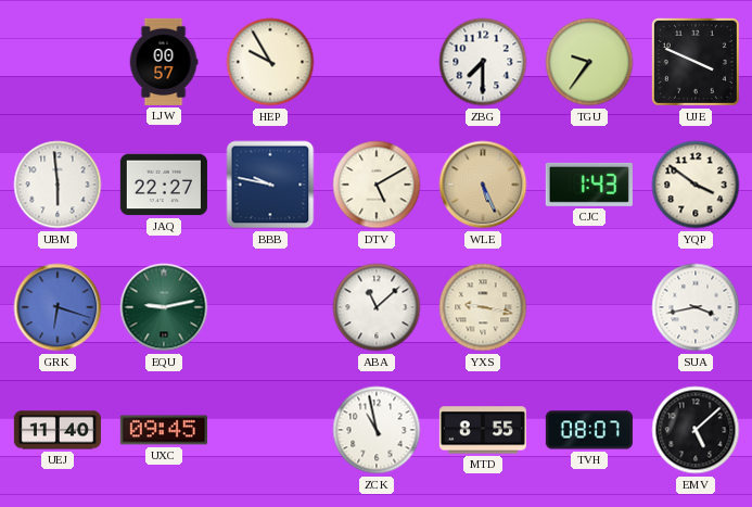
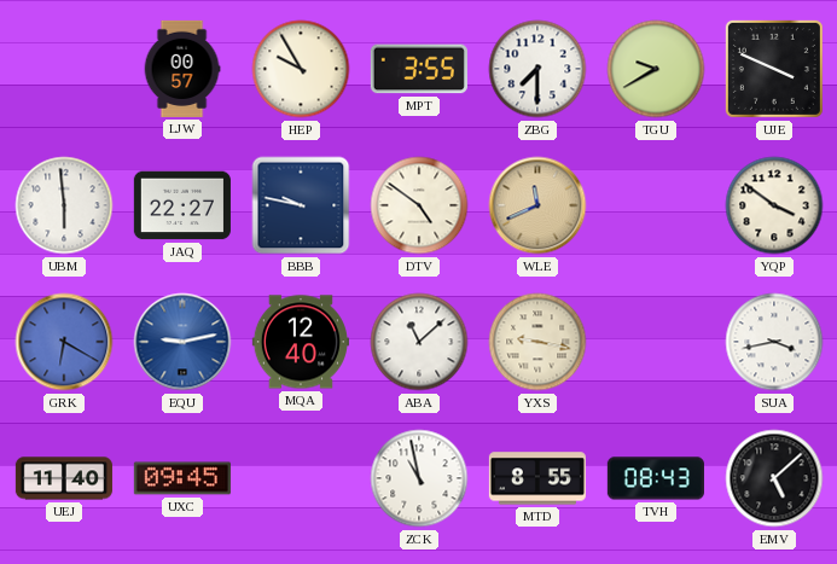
MPT: none -> 3:55 (419, 69)
TGU: 9:36 -> 9:40 (656, 69)
DTV: 5:10 -> 4:51 (419, 205)
WLE: 5:26 -> 11:41 (537, 205)
CJC: 1:43 -> none (589, 185)
GRK: 6:18 -> 6:20 (64, 342)
EQU dial: green -> blue (182, 342)
MQA: none -> 12:40 (301, 342)
TVH: 08:07 -> 08:43 (656, 478)
